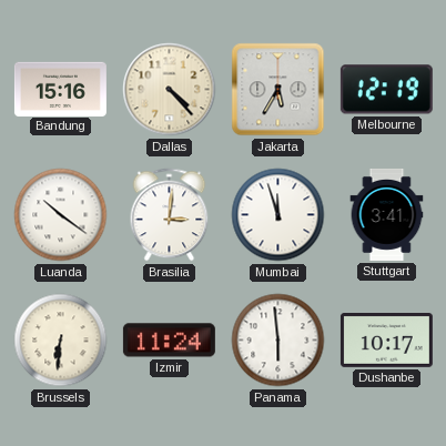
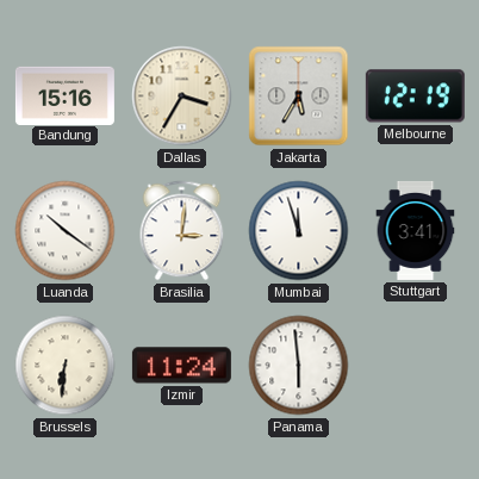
Dallas: 4:23 -> 3:35 (182, 97)
Dushanbe: 10:17 -> none (386, 341)
